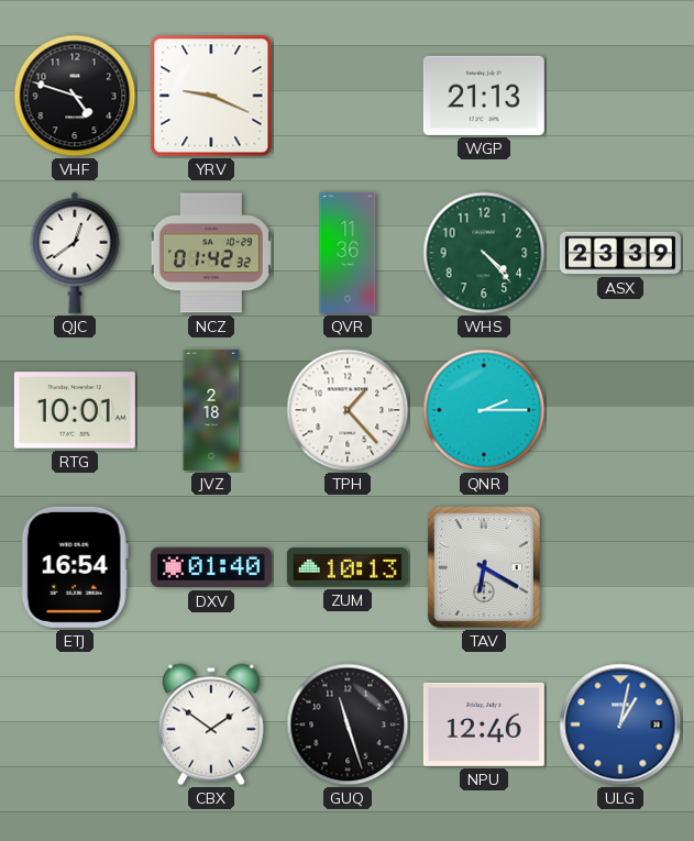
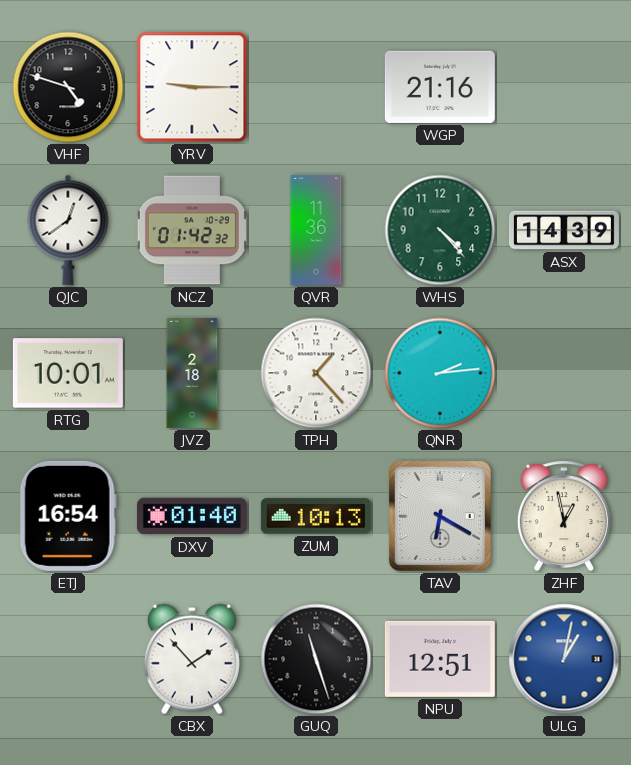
YRV: 9:19 -> 9:15 (192, 87)
WGP: 21:13 -> 21:16 (440, 87)
ASX: 23:39 -> 14:39 (564, 230)
QNR: 2:15 -> 2:14 (440, 373)
ZHF: none -> 12:58 (564, 516)
CBX: 1:51 -> 1:53 (192, 659)
NPU: 12:46 -> 12:51 (440, 659)
